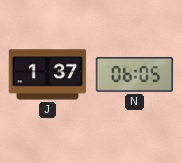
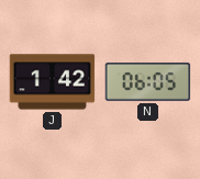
J: 1:37 -> 1:42 (52, 82)
